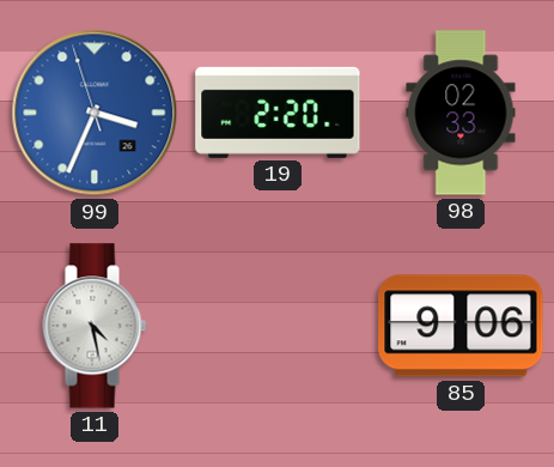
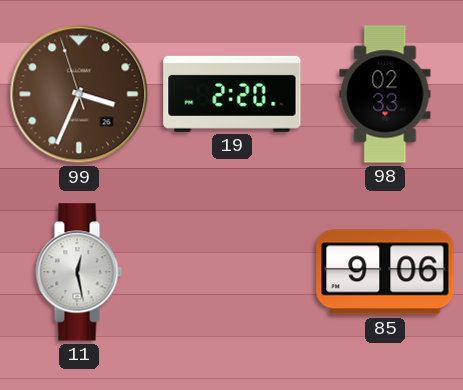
99 dial: blue -> brown (79, 94)
11: 4:28 -> 12:28 (79, 272)
